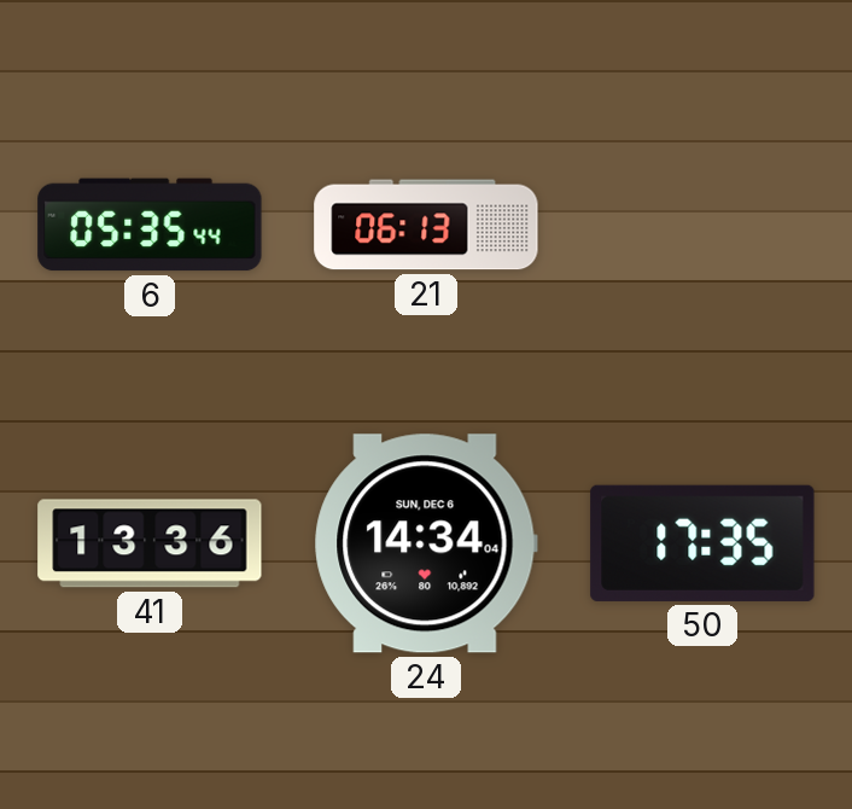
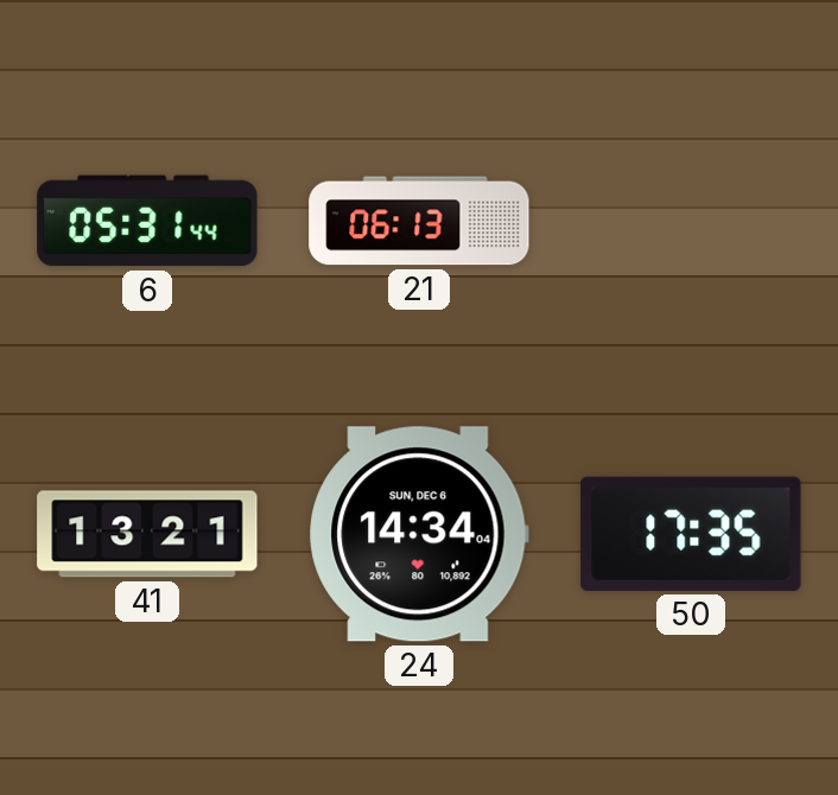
6: 05:35 -> 05:31 (147, 221)
41: 13:36 -> 13:21 (147, 534)
